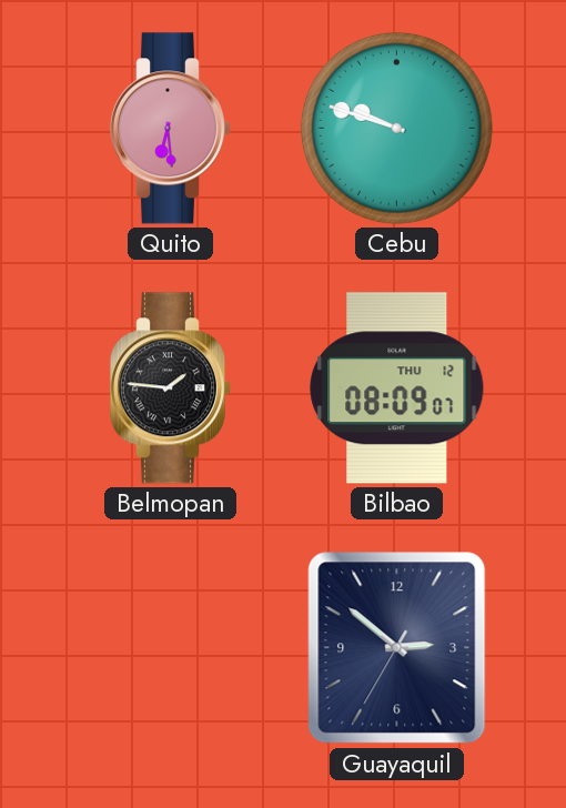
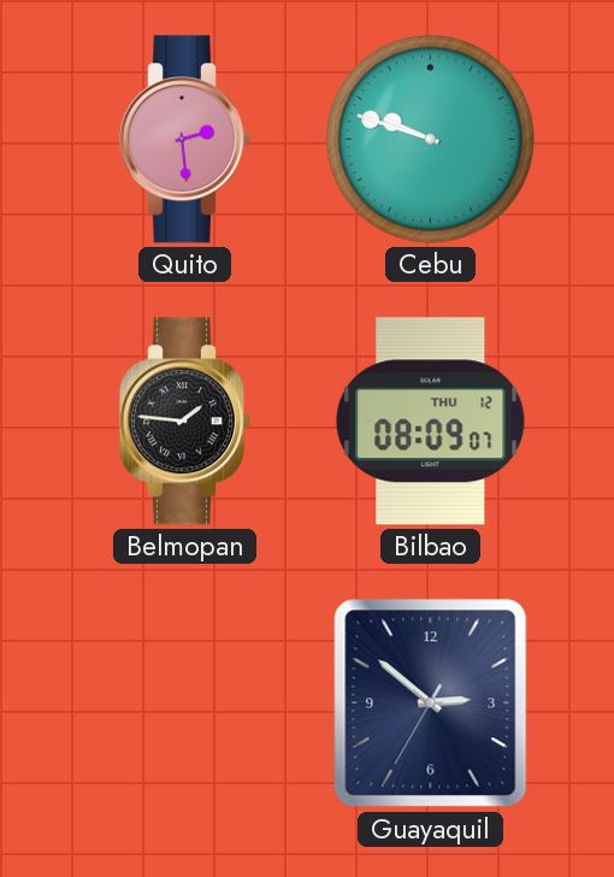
Quito: 6:29 -> 2:29 (184, 140)
